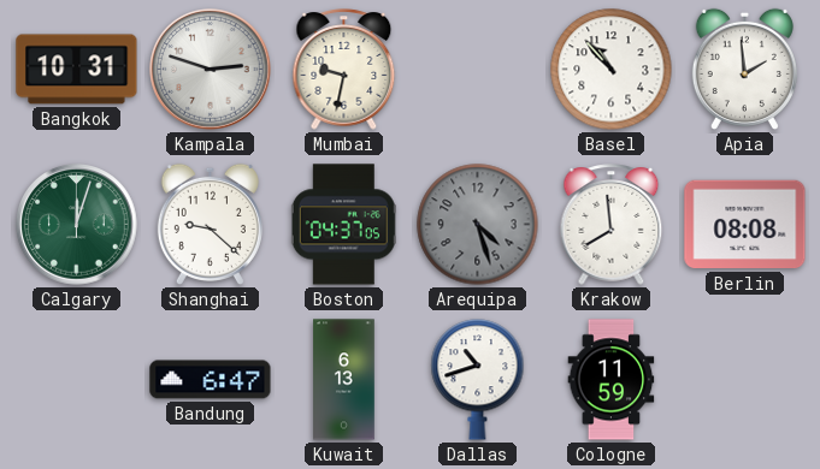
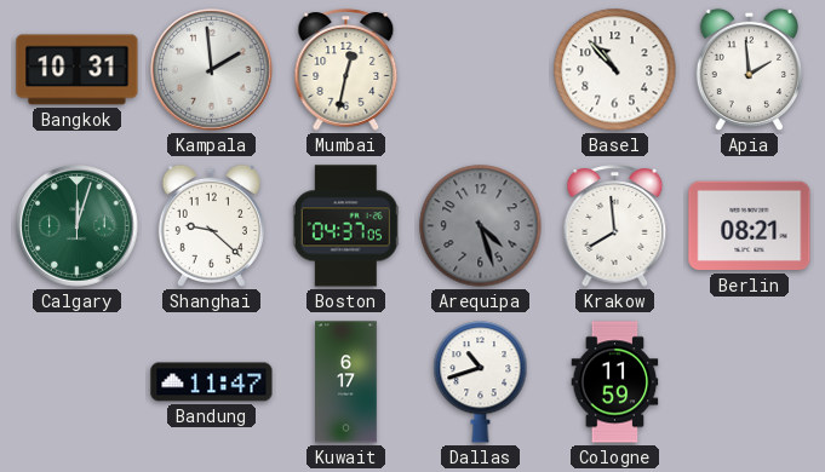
Kampala: 2:48 -> 1:59 (212, 70)
Mumbai: 9:32 -> 12:32 (346, 70)
Berlin: 08:08 -> 08:21 (750, 226)
Bandung: 6:47 -> 11:47 (212, 382)
Kuwait: 6:13 -> 6:17 (346, 382)
